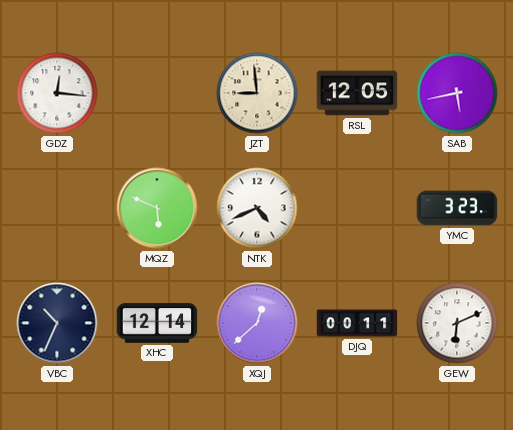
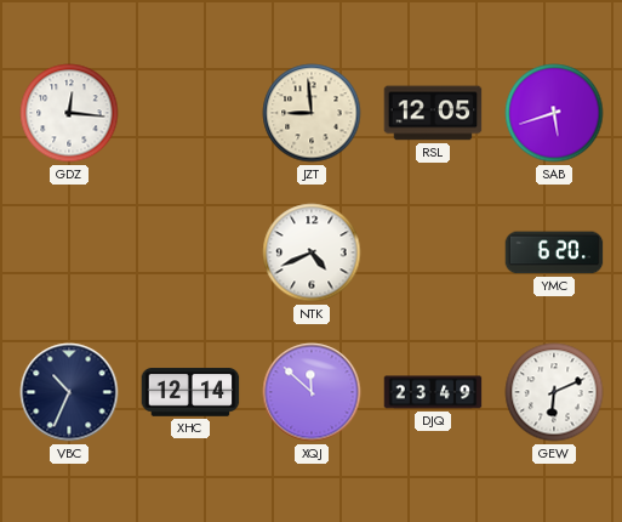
SAB: 5:43 -> 5:42 (554, 113)
MQZ: 5:49 -> none (157, 208)
YMC: 3:23 -> 6:20 (554, 253)
XQJ: 12:38 -> 11:52 (312, 392)
DJQ: 00:11 -> 23:49 (433, 392)
